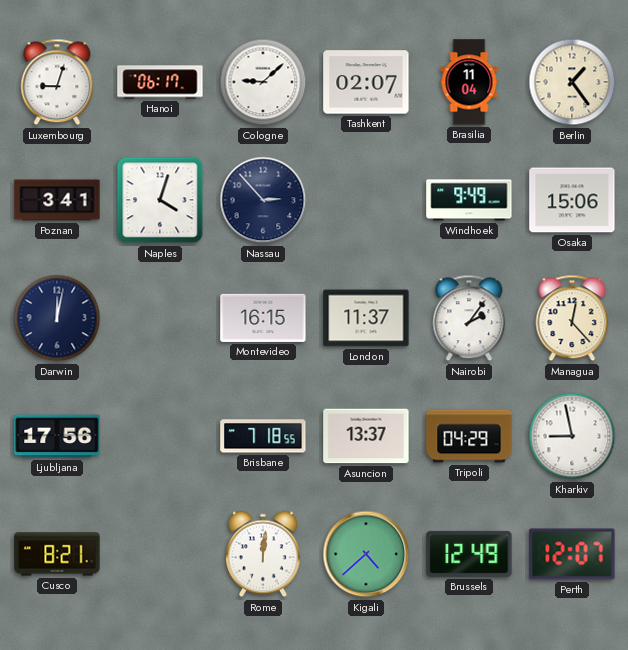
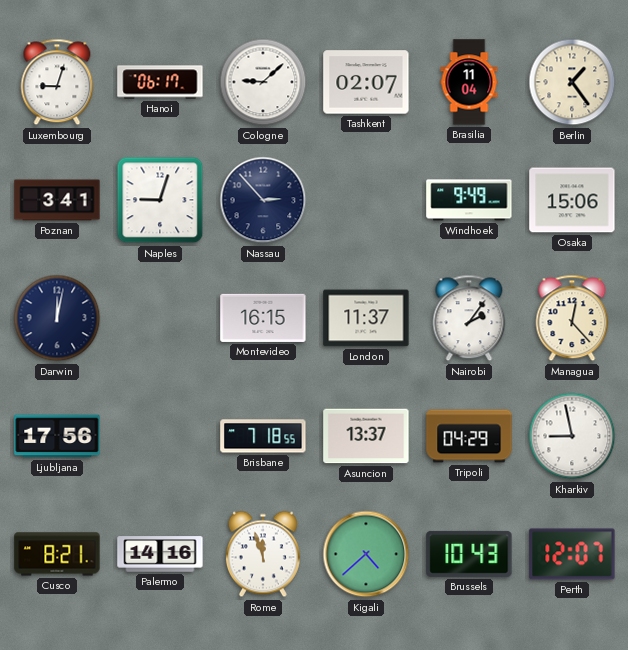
Naples: 4:03 -> 9:03 (160, 200)
Palermo: none -> 14:16 (160, 554)
Rome: 12:01 -> 11:57 (263, 554)
Brussels: 12:49 -> 10:43 (469, 554)
